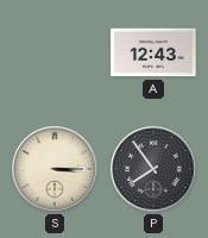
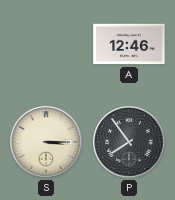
A: 12:43 -> 12:46 (129, 44)
